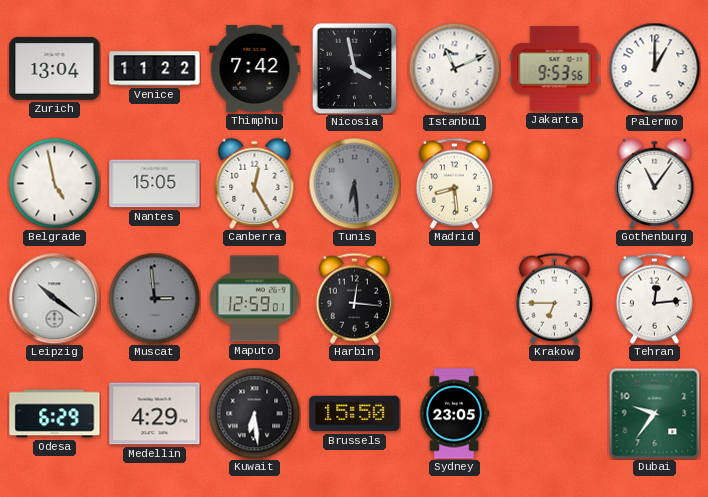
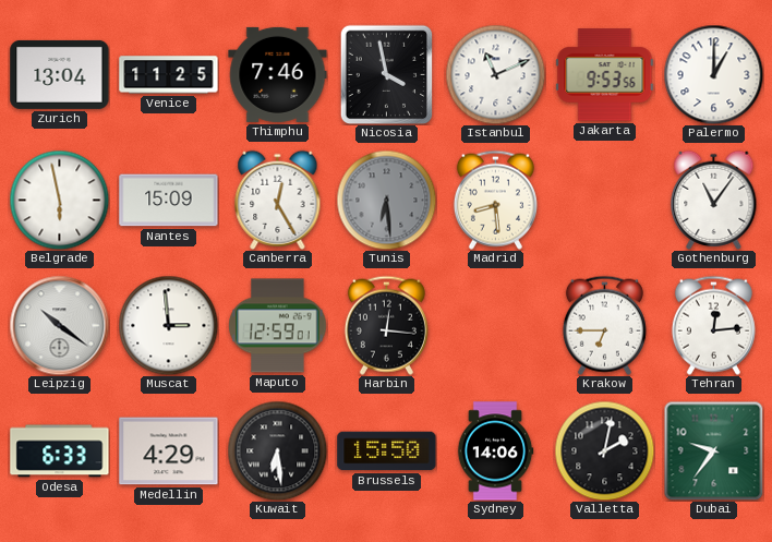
Venice: 11:22 -> 11:25 (169, 75)
Thimphu: 7:42 -> 7:46 (278, 74)
Belgrade: 4:58 -> 5:58 (59, 200)
Nantes: 15:05 -> 15:09 (169, 201)
Muscat dial: grey -> white (168, 325)
Odesa: 6:29 -> 6:33 (60, 451)
Sydney: 23:05 -> 14:06 (495, 451)
Valletta: none -> 2:02 (604, 450)
